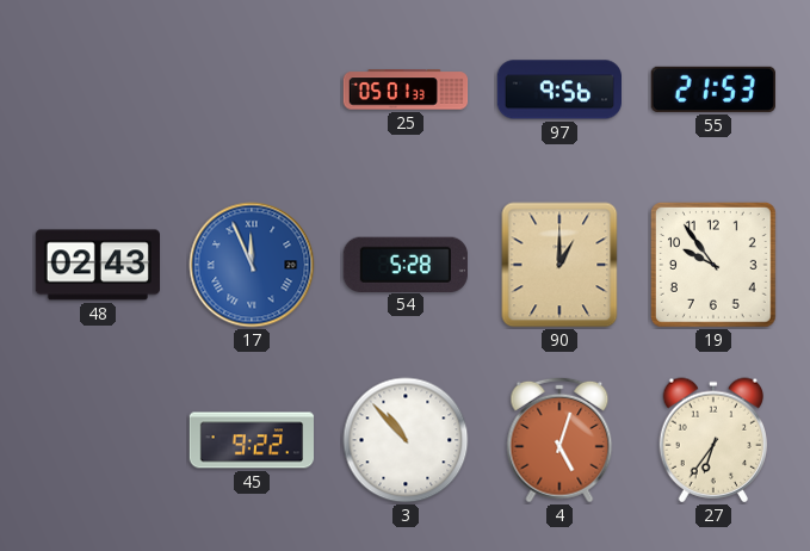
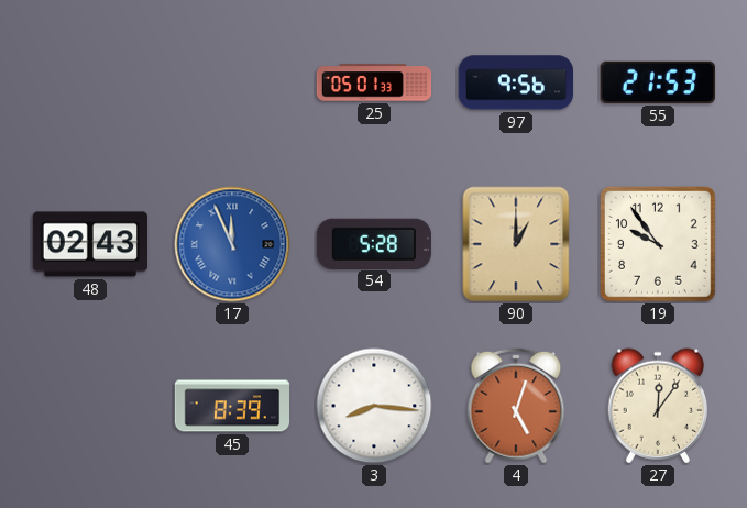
45: 9:22 -> 8:39 (232, 406)
3: 10:53 -> 8:16 (374, 406)
27: 6:36 -> 12:06 (658, 406)
